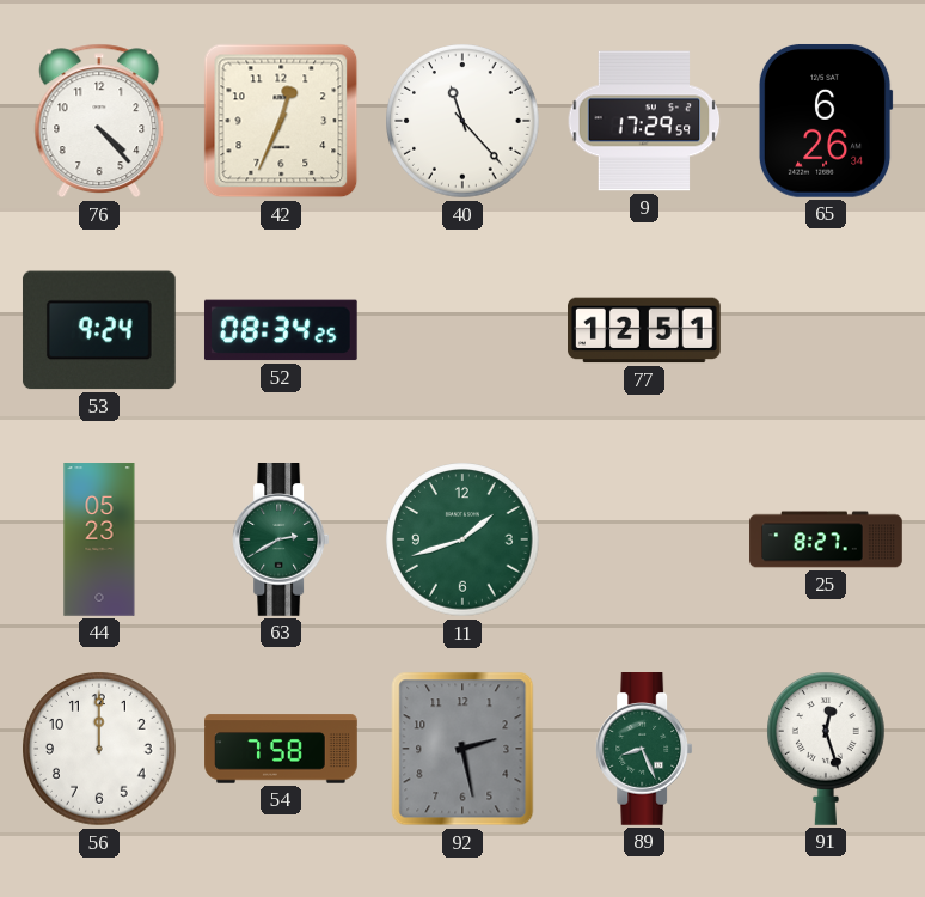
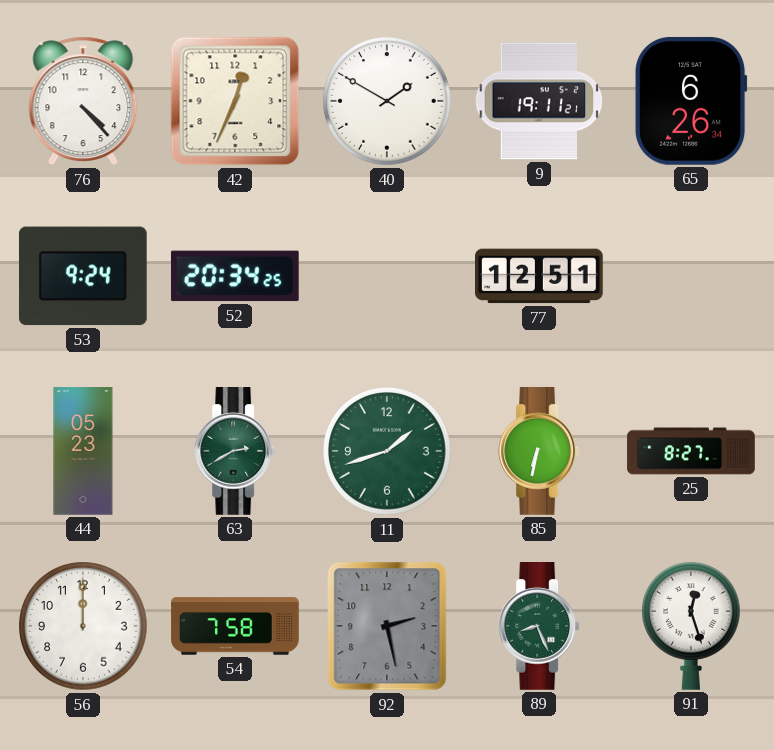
40: 11:23 -> 1:50 (387, 101)
9: 17:29 -> 19:11 (539, 101)
52: 08:34 -> 20:34 (235, 276)
85: none -> 6:32 (539, 452)
